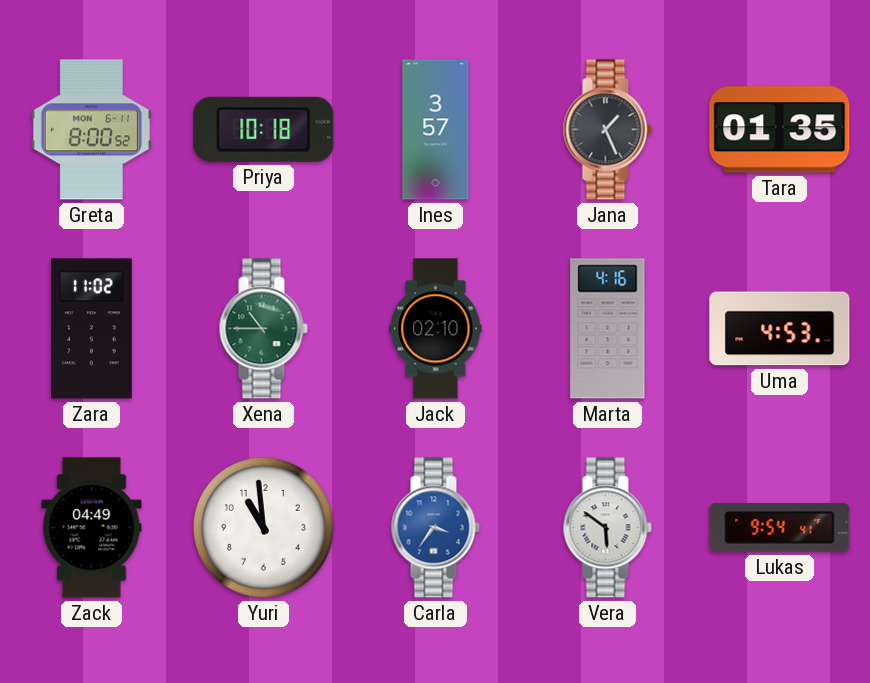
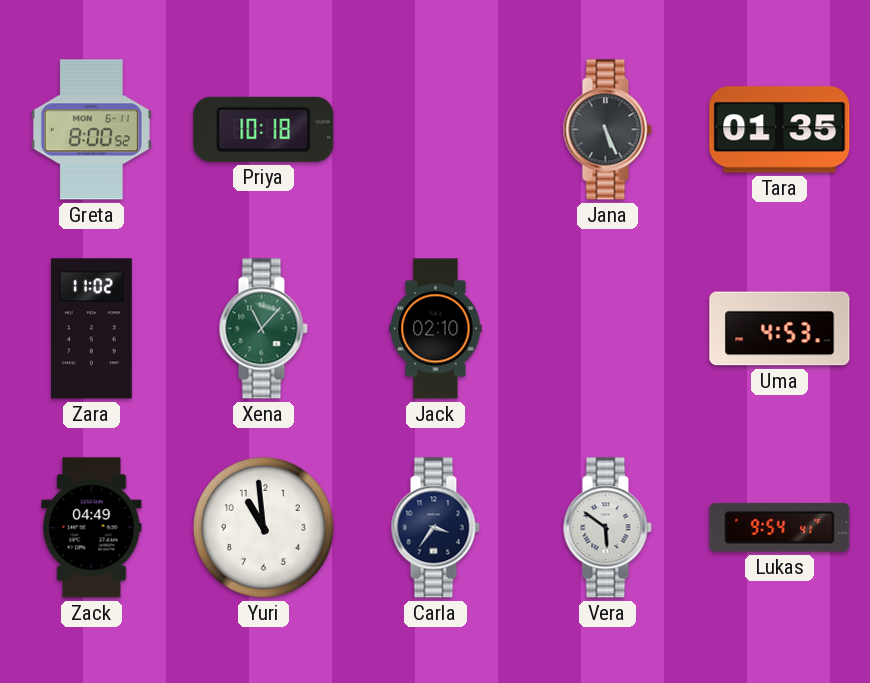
Ines: 3:57 -> none (436, 130)
Jana: 1:26 -> 5:26 (607, 130)
Xena: 10:45 -> 11:07 (263, 329)
Marta: 4:16 -> none (608, 329)
Carla dial: blue -> navy (435, 528)
